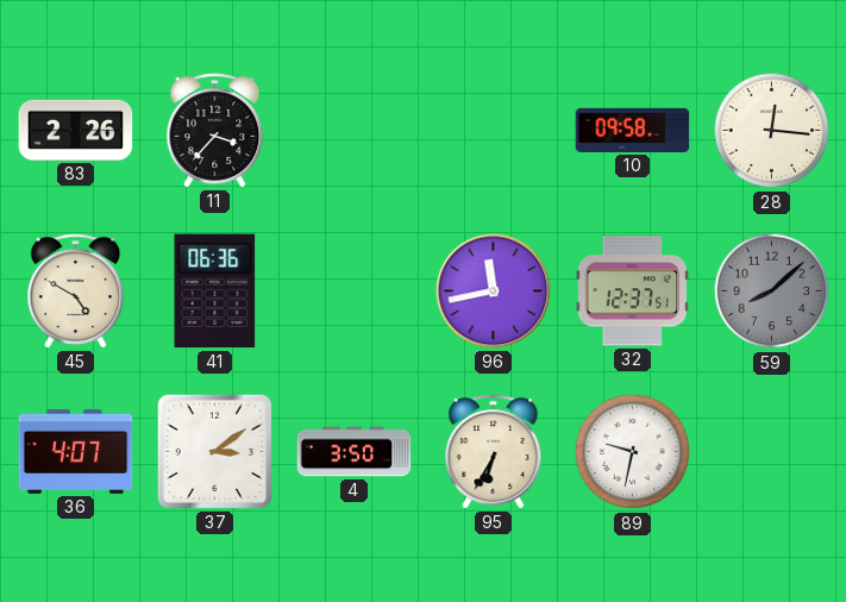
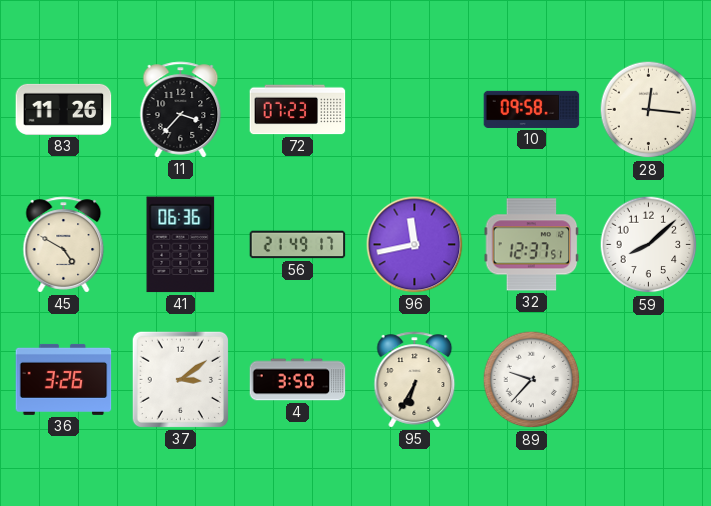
83: 2:26 -> 11:26 (64, 109)
72: none -> 07:23 (298, 110)
56: none -> 21:49 (298, 245)
59 dial: grey -> white (649, 245)
36: 4:07 -> 3:26 (64, 379)
89: 9:32 -> 9:37 (532, 380)
